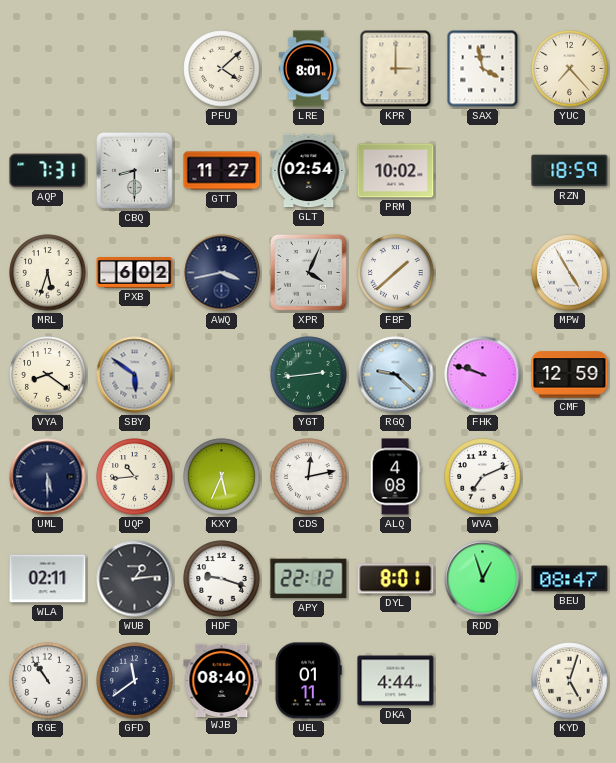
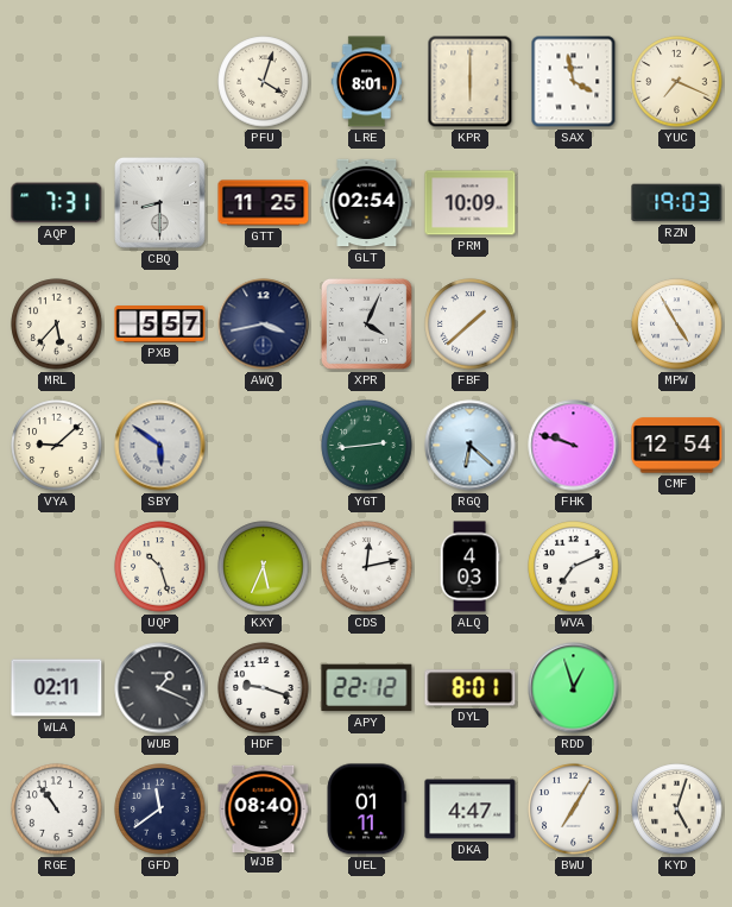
PFU: 4:08 -> 4:03 (264, 82)
KPR: 3:00 -> 6:00 (471, 82)
YUC: 7:23 -> 7:19 (677, 82)
GTT: 11:27 -> 11:25 (264, 203)
PRM: 10:02 -> 10:09 (471, 203)
RZN: 18:59 -> 19:03 (677, 203)
MRL: 5:33 -> 5:37 (57, 325)
PXB: 6:02 -> 5:57 (160, 325)
VYA: 8:21 -> 9:08 (57, 446)
RGQ: 9:22 -> 6:22 (471, 446)
CMF: 12:59 -> 12:54 (677, 446)
UML: 5:30 -> none (48, 477)
UQP: 10:44 -> 10:27 (160, 567)
ALQ: 4:08 -> 4:03 (469, 567)
WUB: 1:14 -> 1:19 (160, 688)
BEU: 08:47 -> none (570, 579)
DKA: 4:44 -> 4:47 (471, 810)
BWU: none -> 7:05 (574, 810)
